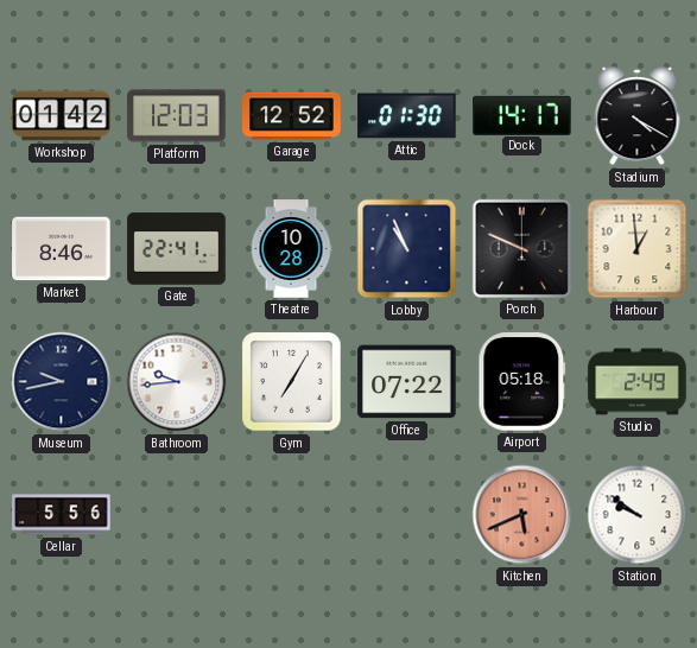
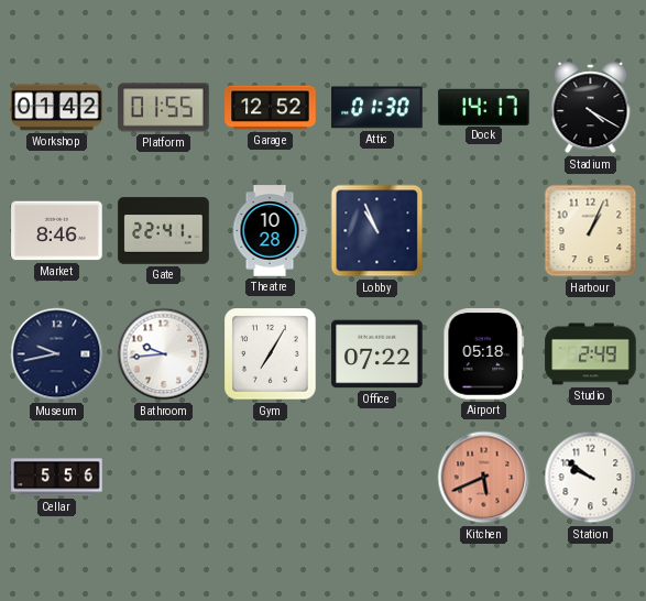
Platform: 12:03 -> 01:55 (164, 108)
Porch: 9:49 -> none (521, 248)
Harbour: 12:59 -> 1:04 (591, 231)
